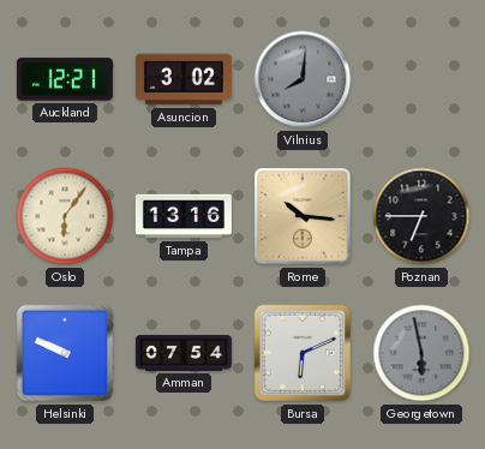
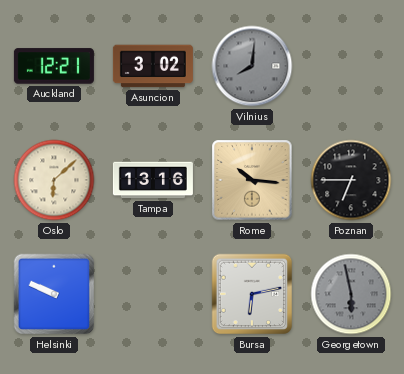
Oslo: 6:06 -> 6:08 (54, 180)
Amman: 07:54 -> none (184, 353)
Bursa: 6:11 -> 6:13 (252, 294)
